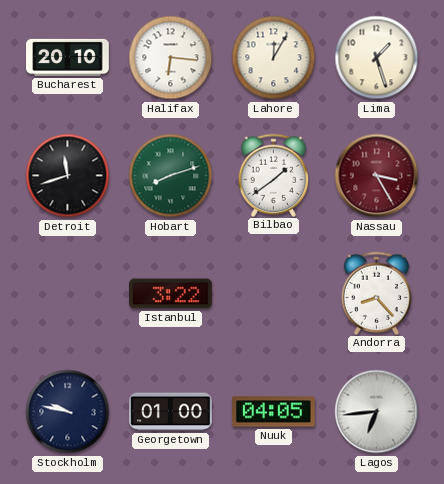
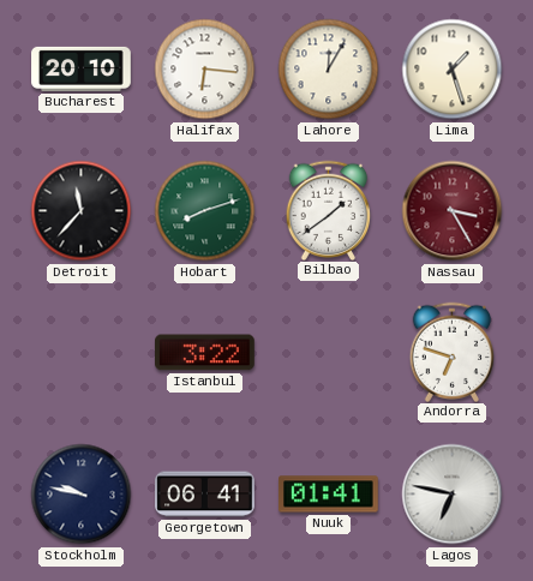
Detroit: 11:42 -> 11:37 (82, 211)
Andorra: 8:23 -> 6:48 (453, 352)
Georgetown: 01:00 -> 06:41 (205, 495)
Nuuk: 04:05 -> 01:41 (329, 495)
Lagos: 6:44 -> 6:47 (453, 495)
